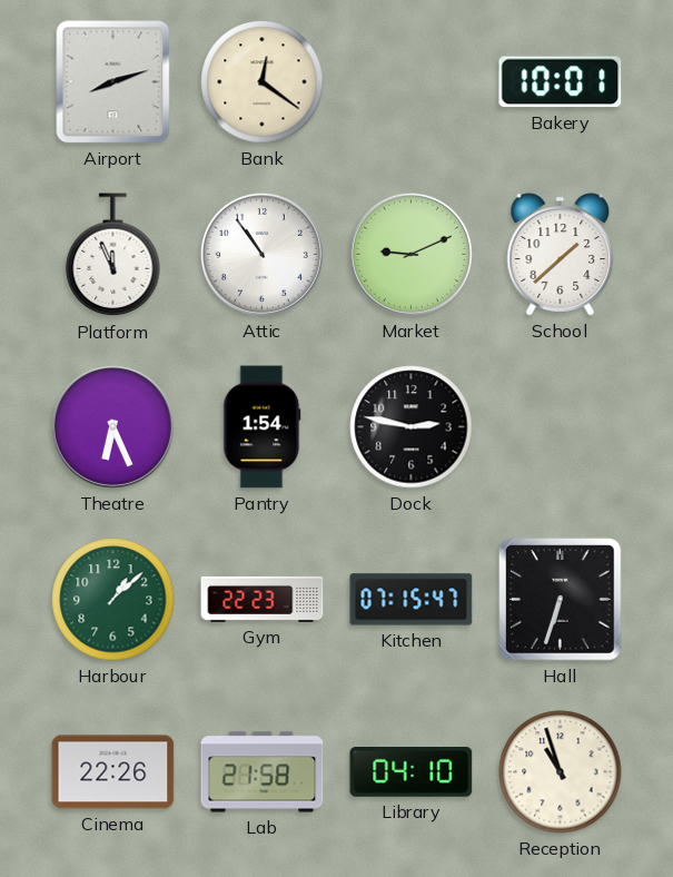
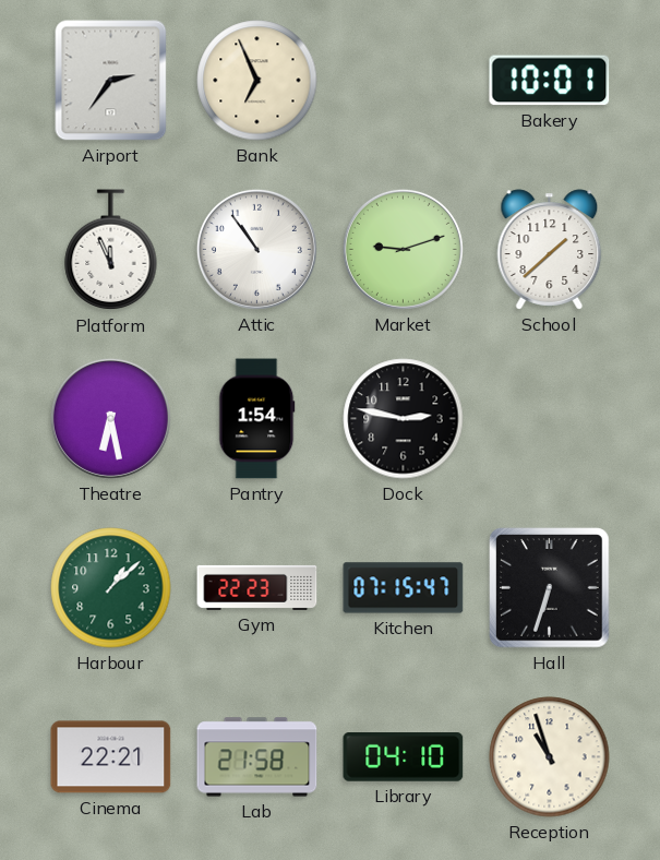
Airport: 8:12 -> 2:36 (111, 81)
Bank: 12:21 -> 6:56 (257, 81)
Market: 9:11 -> 9:12 (403, 249)
Theatre: 6:26 -> 6:28 (110, 418)
Cinema: 22:26 -> 22:21 (111, 757)
